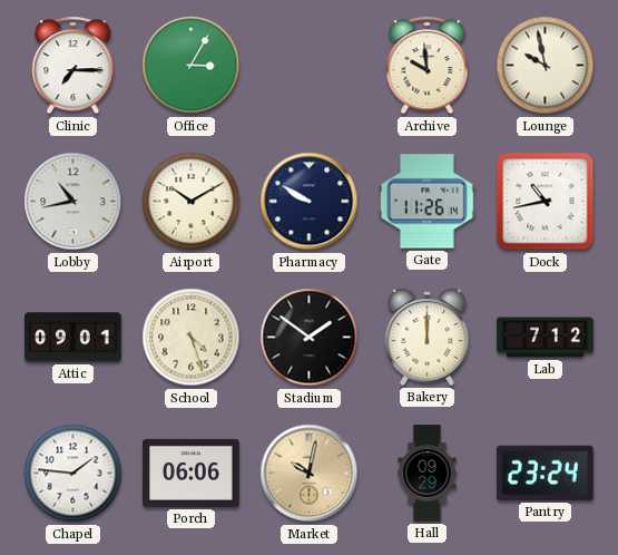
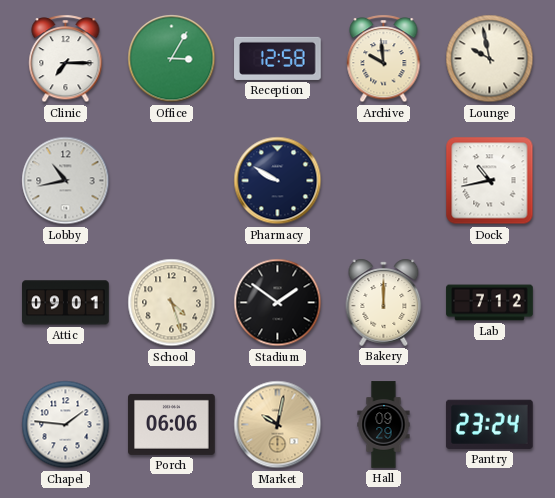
Reception: none -> 12:58 (278, 58)
Airport: 10:10 -> none (192, 202)
Gate: 11:26 -> none (428, 202)
